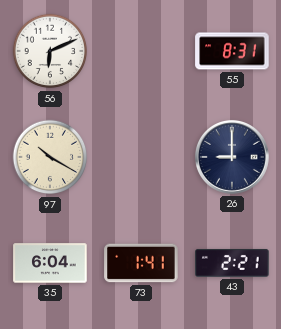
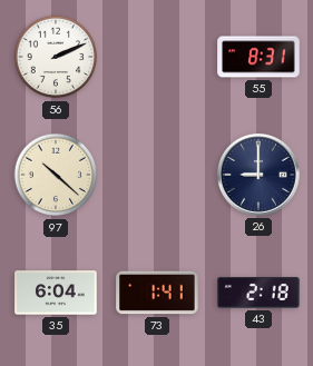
56: 6:11 -> 2:11 (56, 57)
97: 10:20 -> 10:22 (56, 175)
43: 2:21 -> 2:18 (258, 293)
